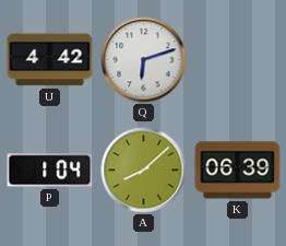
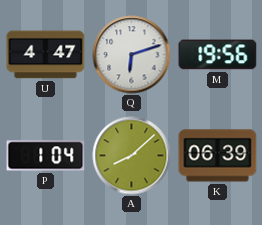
U: 4:42 -> 4:47 (46, 55)
M: none -> 19:56 (218, 55)
